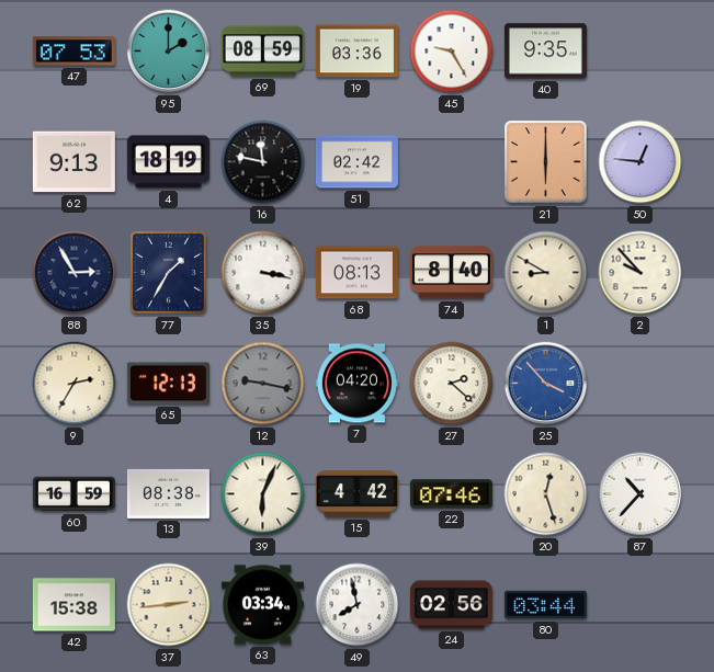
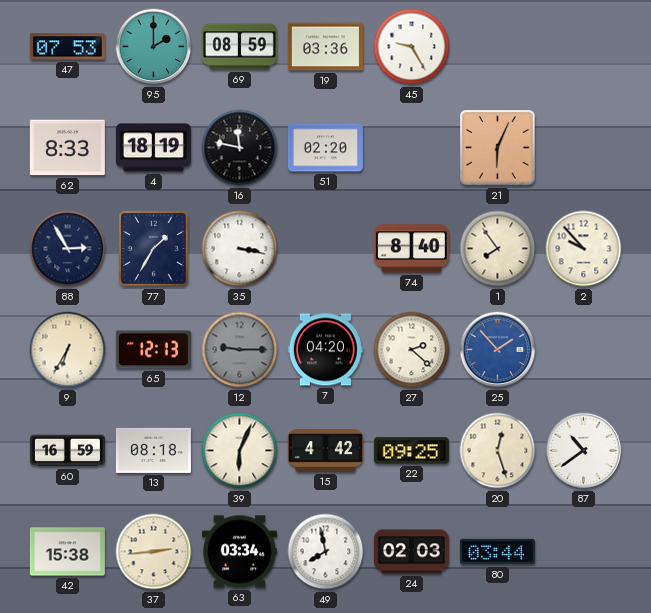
40: 9:35 -> none (545, 52)
62: 9:13 -> 8:33 (67, 148)
51: 02:42 -> 02:20 (325, 148)
21: 6:00 -> 6:04 (498, 148)
50: 12:46 -> none (641, 162)
68: 08:13 -> none (356, 273)
1: 8:50 -> 7:54 (498, 249)
9: 2:35 -> 6:35 (68, 350)
12: 9:17 -> 9:15 (240, 350)
25: 3:53 -> 1:53 (498, 350)
13: 08:38 -> 08:18 (153, 450)
22: 07:46 -> 09:25 (411, 451)
87: 10:37 -> 10:39 (584, 451)
24: 02:56 -> 02:03 (411, 552)
